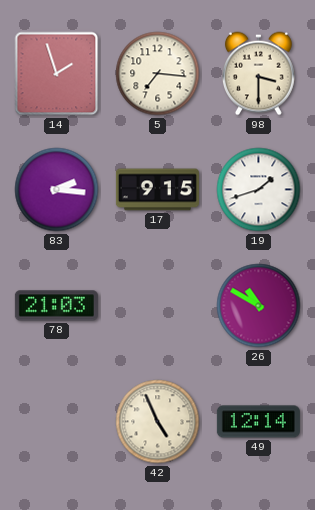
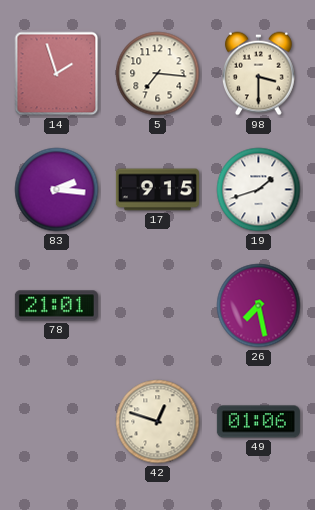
78: 21:03 -> 21:01 (56, 306)
26: 10:50 -> 7:28 (259, 306)
42: 4:56 -> 12:48 (158, 422)
49: 12:14 -> 01:06 (258, 422)
